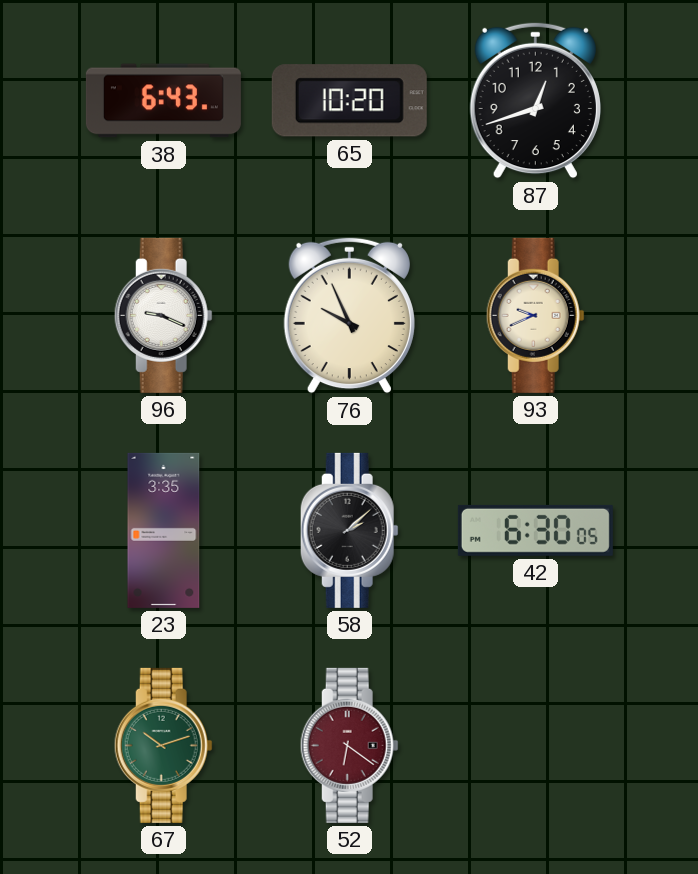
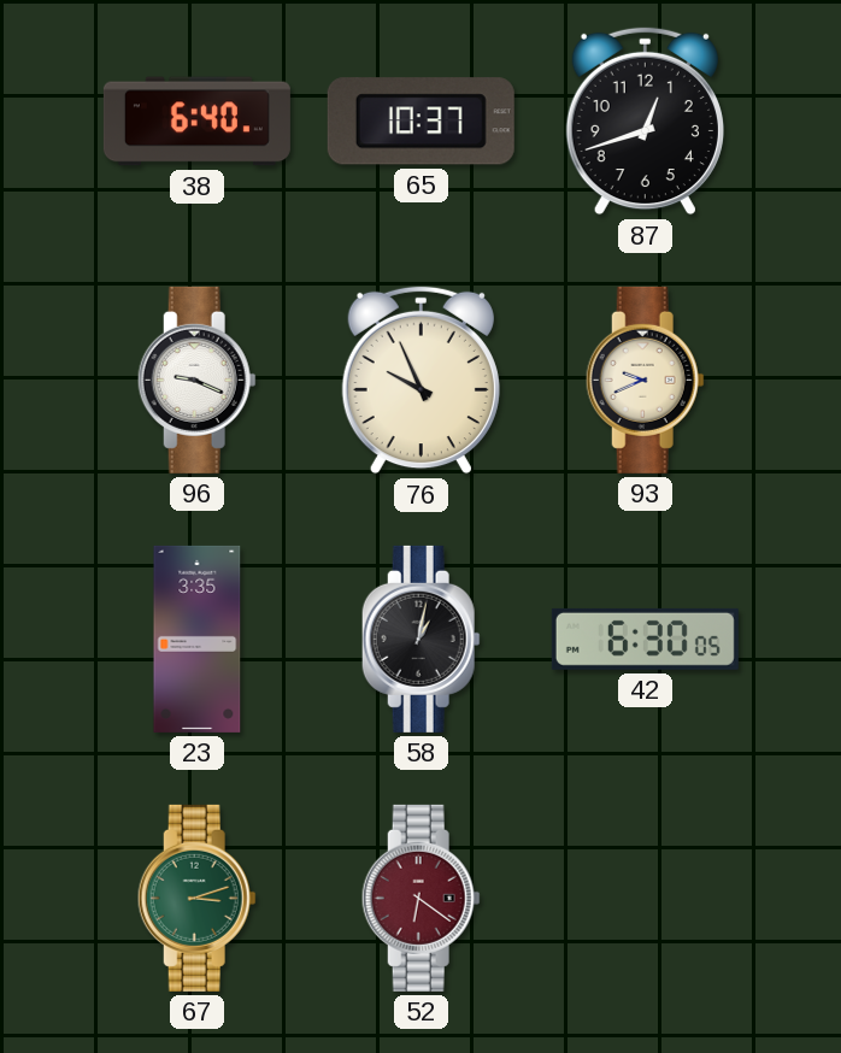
38: 6:43 -> 6:40 (196, 122)
65: 10:20 -> 10:37 (420, 122)
58: 2:08 -> 1:02 (420, 639)
67: 10:12 -> 3:12 (196, 898)
